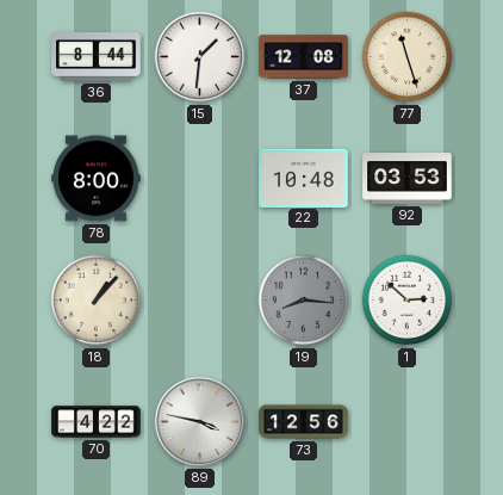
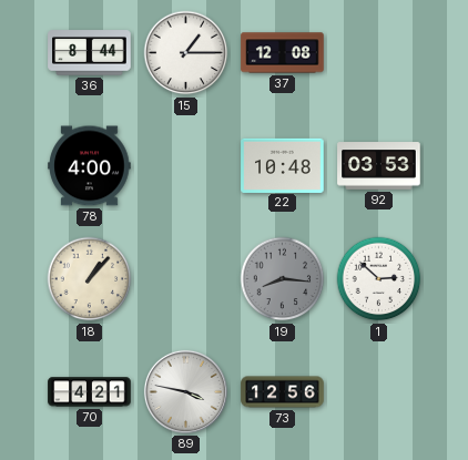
15: 1:31 -> 1:15 (186, 53)
77: 11:27 -> none (408, 57)
78: 8:00 -> 4:00 (90, 166)
70: 4:22 -> 4:21 (90, 392)
